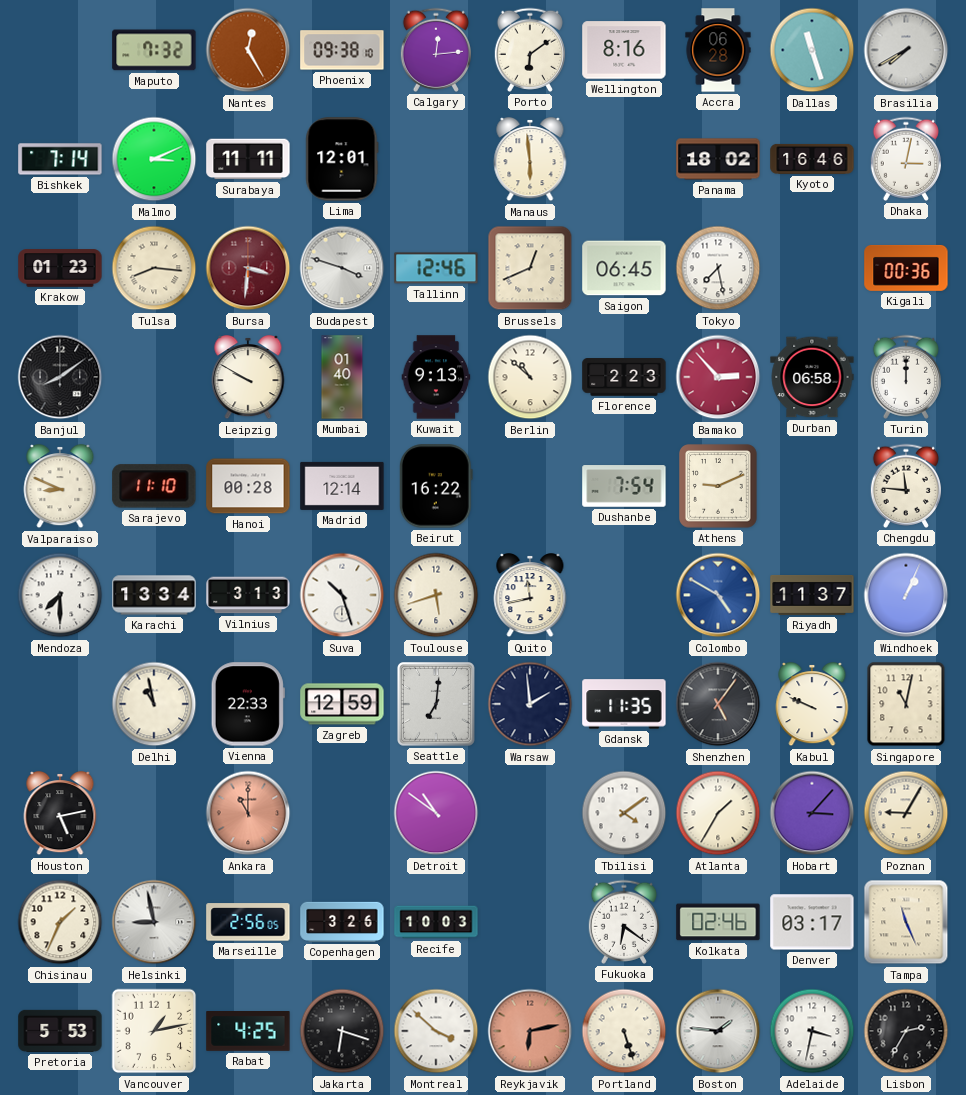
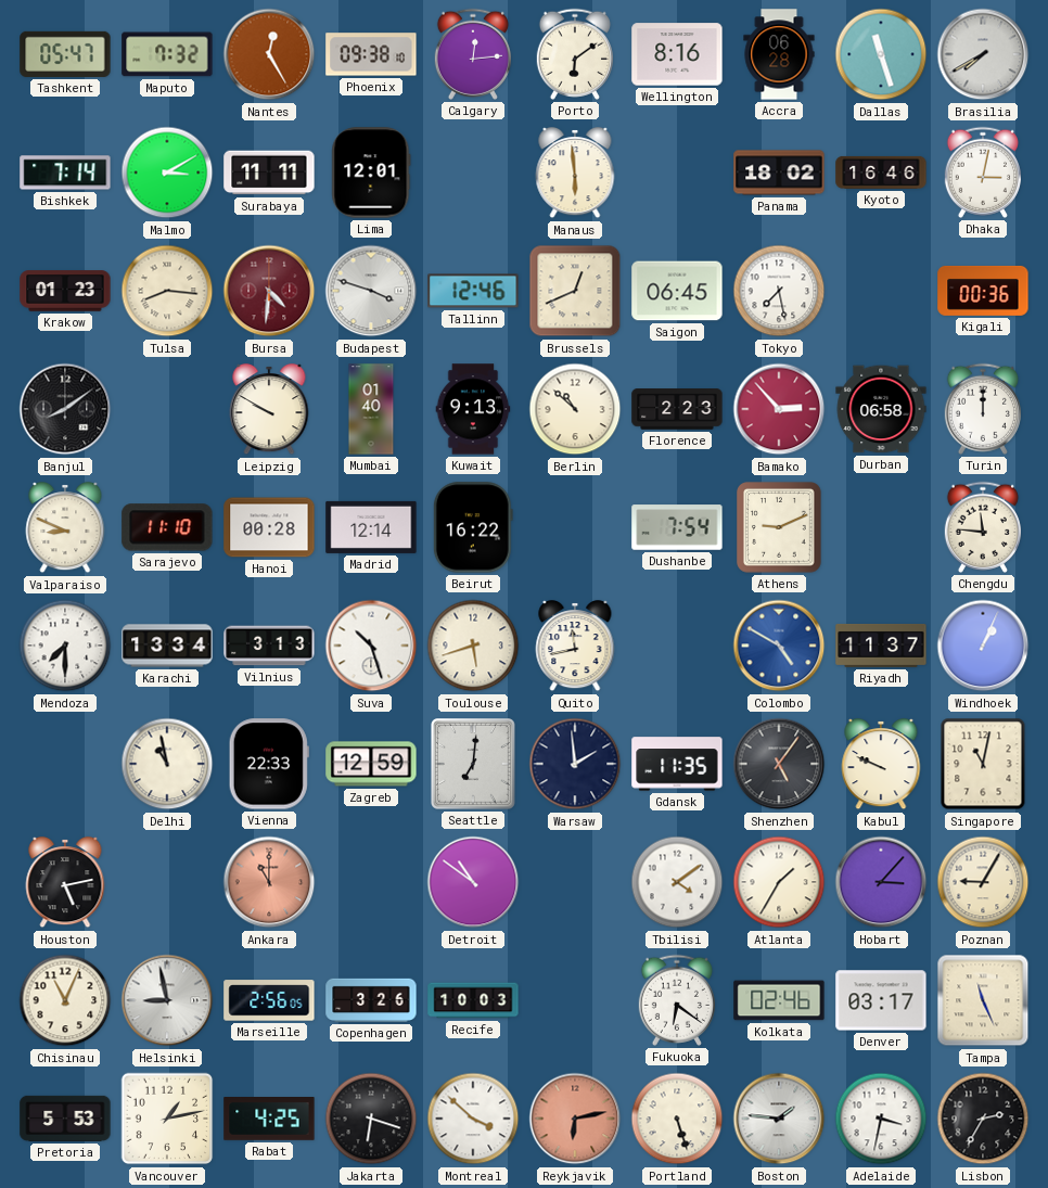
Tashkent: none -> 05:47 (65, 54)
Malmo: 3:11 -> 3:10 (167, 173)
Bursa: 3:31 -> 4:31 (269, 291)
Chisinau: 1:34 -> 11:04 (65, 1000)
